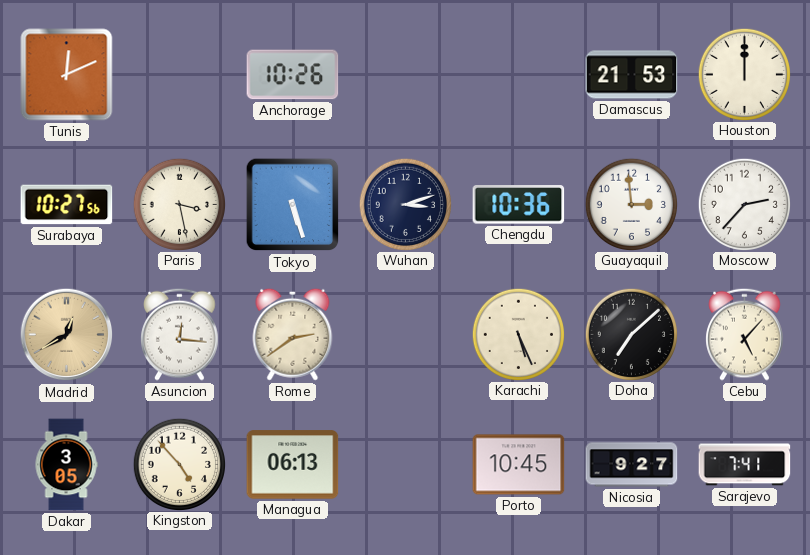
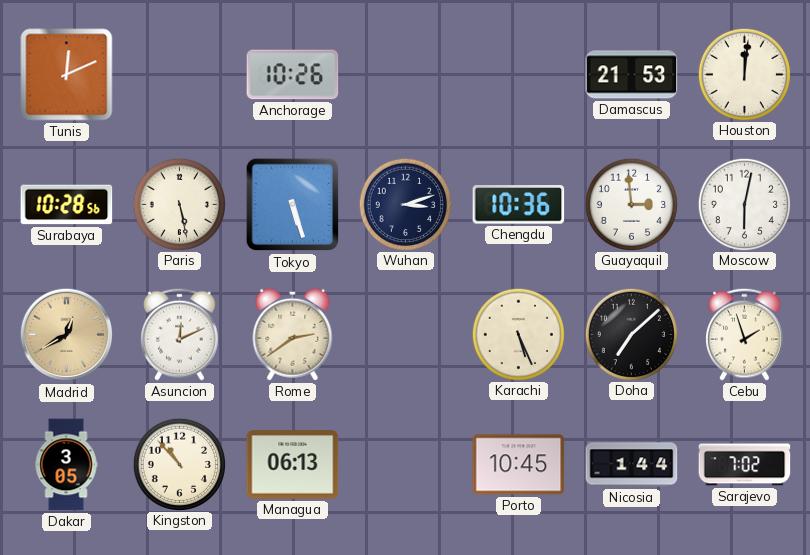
Houston: 12:00 -> 12:01 (744, 74)
Surabaya: 10:27 -> 10:28 (67, 205)
Paris: 3:28 -> 5:28 (179, 204)
Moscow: 2:37 -> 6:02 (744, 204)
Asuncion: 12:16 -> 12:11 (180, 334)
Cebu: 5:07 -> 1:57 (745, 334)
Kingston: 4:53 -> 10:53 (179, 464)
Nicosia: 9:27 -> 1:44 (632, 465)
Sarajevo: 7:41 -> 7:02 (745, 465)
